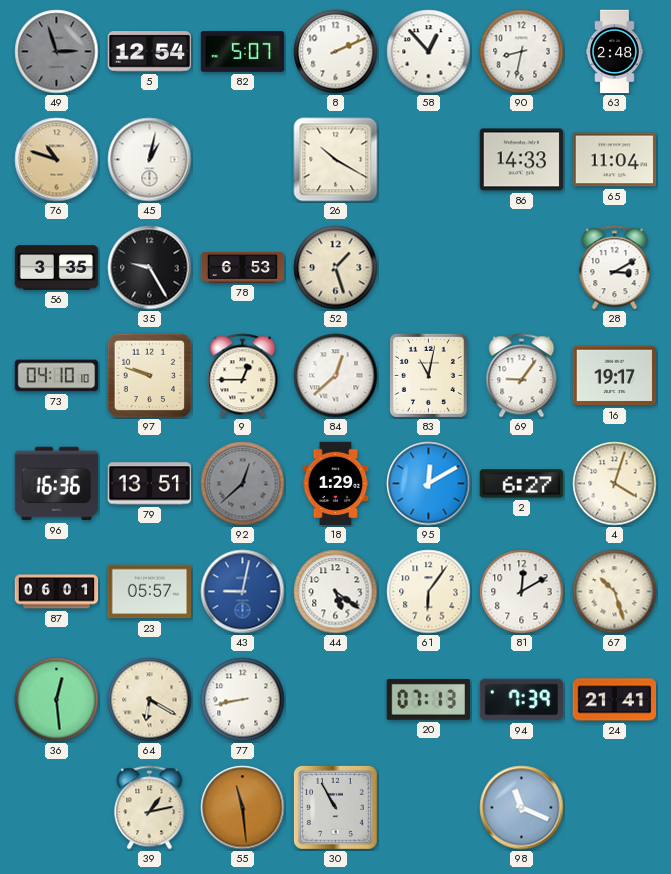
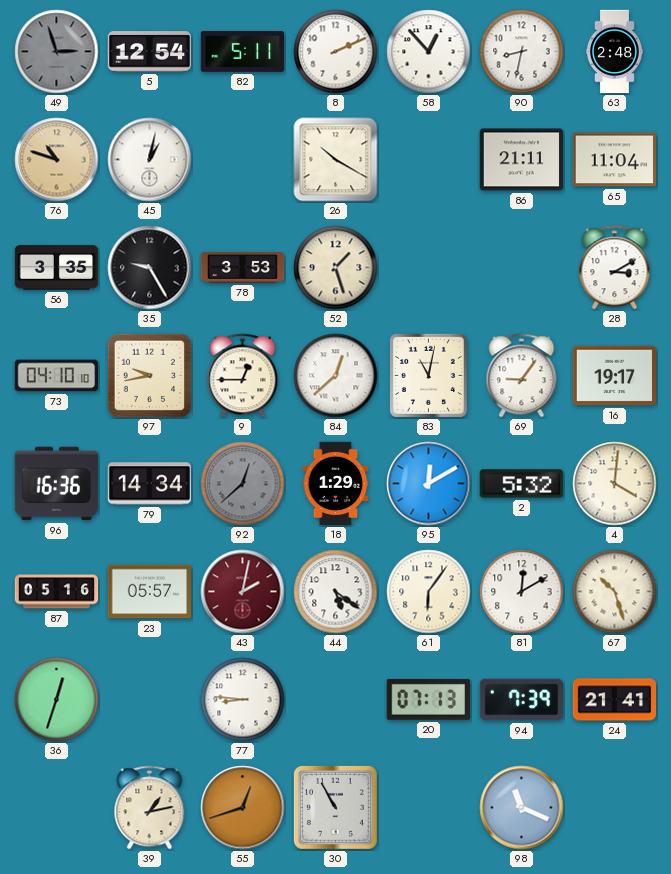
82: 5:07 -> 5:11 (243, 52)
86: 14:33 -> 21:11 (522, 160)
78: 6:53 -> 3:53 (243, 268)
97: 9:48 -> 9:43 (149, 375)
79: 13:51 -> 14:34 (150, 484)
2: 6:27 -> 5:32 (522, 484)
4: 4:03 -> 4:01 (615, 484)
87: 06:01 -> 05:16 (57, 592)
43: 9:02 -> 2:02 (243, 592)
43 dial: blue -> burgundy (243, 592)
36: 12:29 -> 12:33 (57, 700)
64: 6:20 -> none (150, 700)
77: 8:43 -> 8:46 (243, 700)
55: 11:29 -> 12:42 (243, 808)
